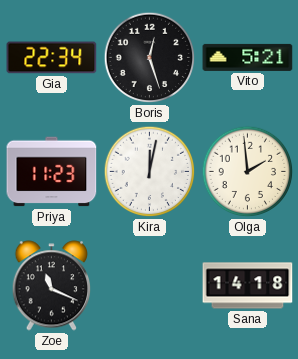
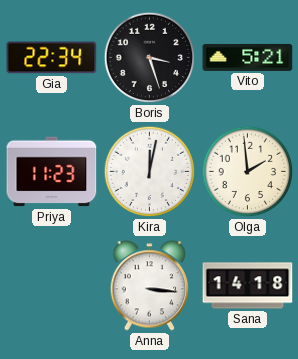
Boris: 12:27 -> 3:27 (150, 58)
Zoe: 11:19 -> none (52, 286)
Anna: none -> 3:16 (150, 286)
